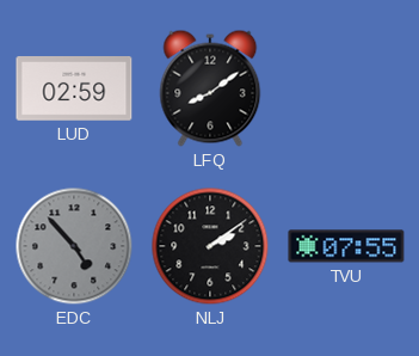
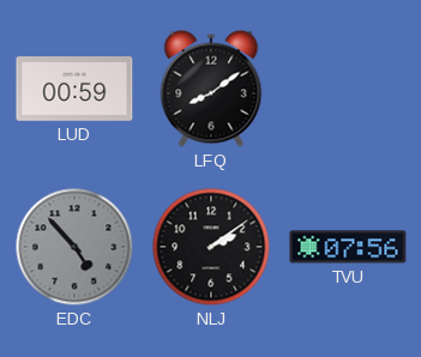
LUD: 02:59 -> 00:59 (74, 90)
TVU: 07:55 -> 07:56 (348, 247)
